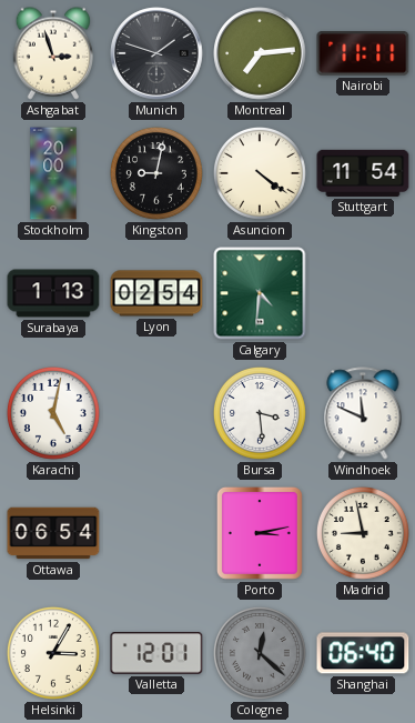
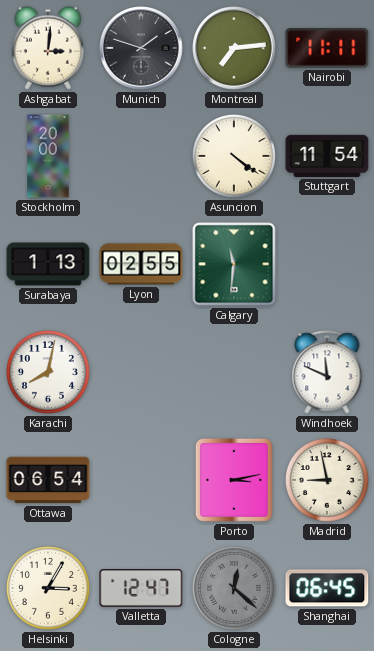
Ashgabat: 2:57 -> 3:01 (47, 48)
Kingston: 9:02 -> none (156, 173)
Lyon: 02:54 -> 02:55 (141, 264)
Calgary: 4:31 -> 11:31 (234, 264)
Karachi: 5:02 -> 8:02 (48, 372)
Bursa: 3:29 -> none (260, 413)
Valletta: 12:01 -> 12:47 (141, 588)
Shanghai: 06:40 -> 06:45 (327, 588)
